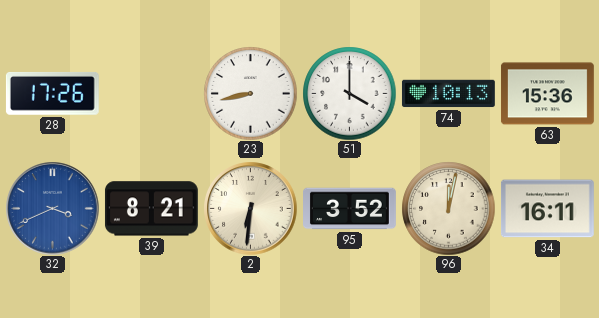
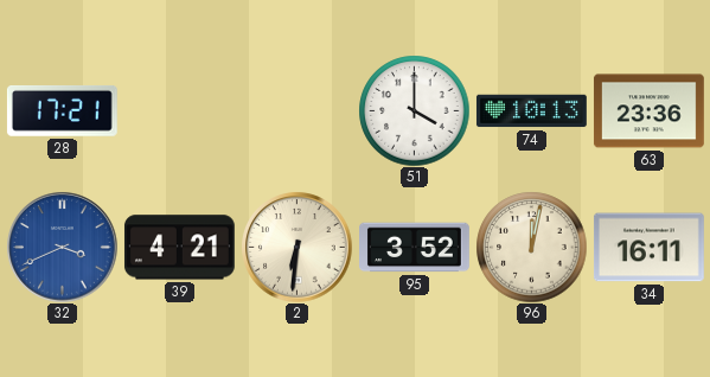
28: 17:26 -> 17:21 (62, 110)
23: 8:43 -> none (250, 93)
63: 15:36 -> 23:36 (650, 111)
39: 8:21 -> 4:21 (179, 248)
